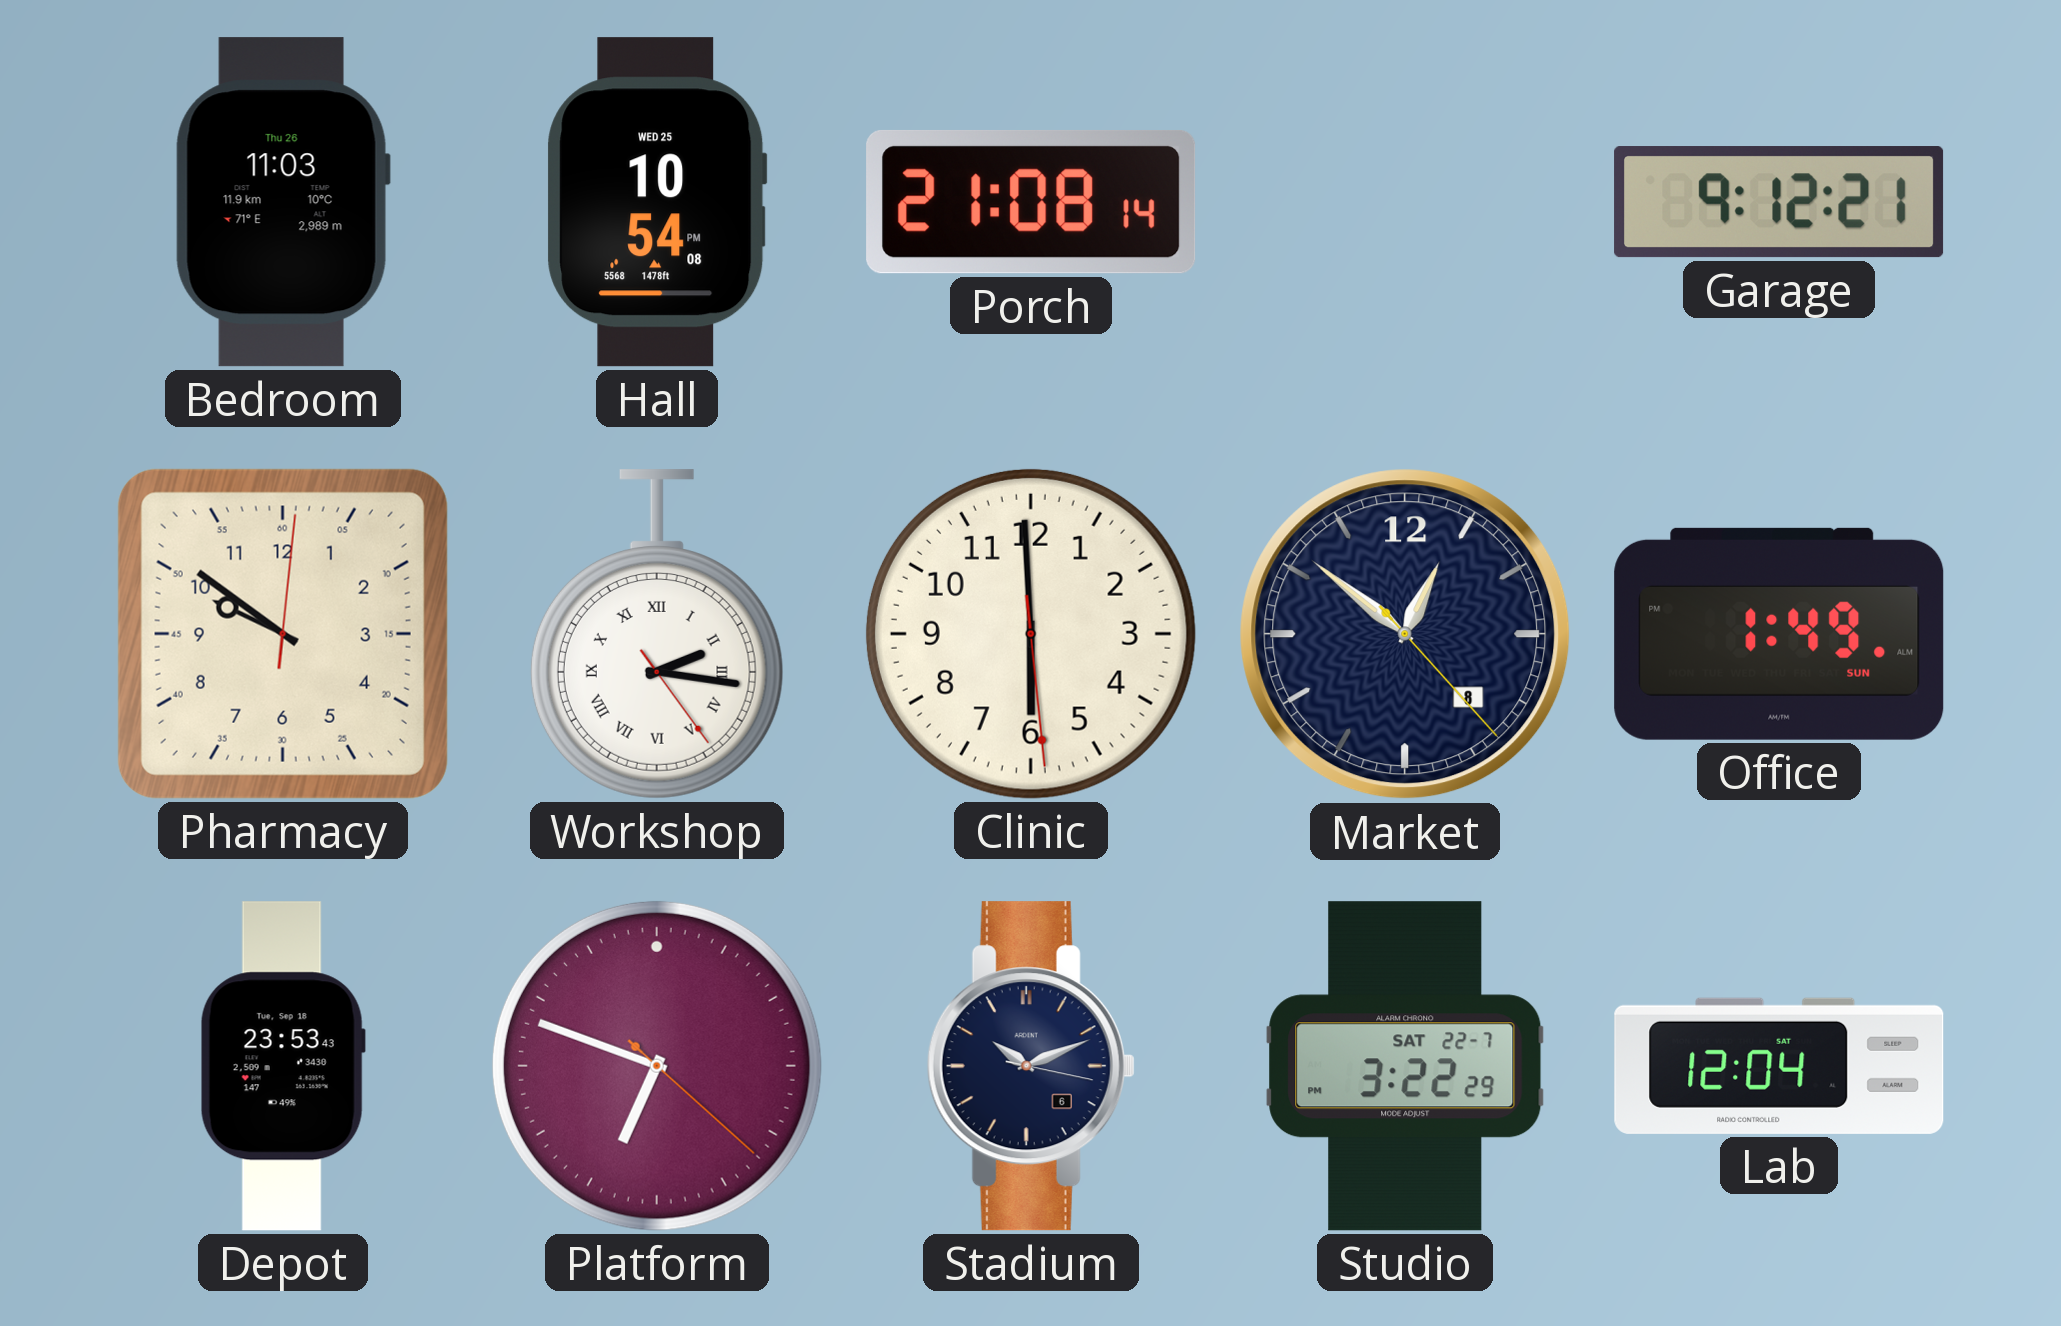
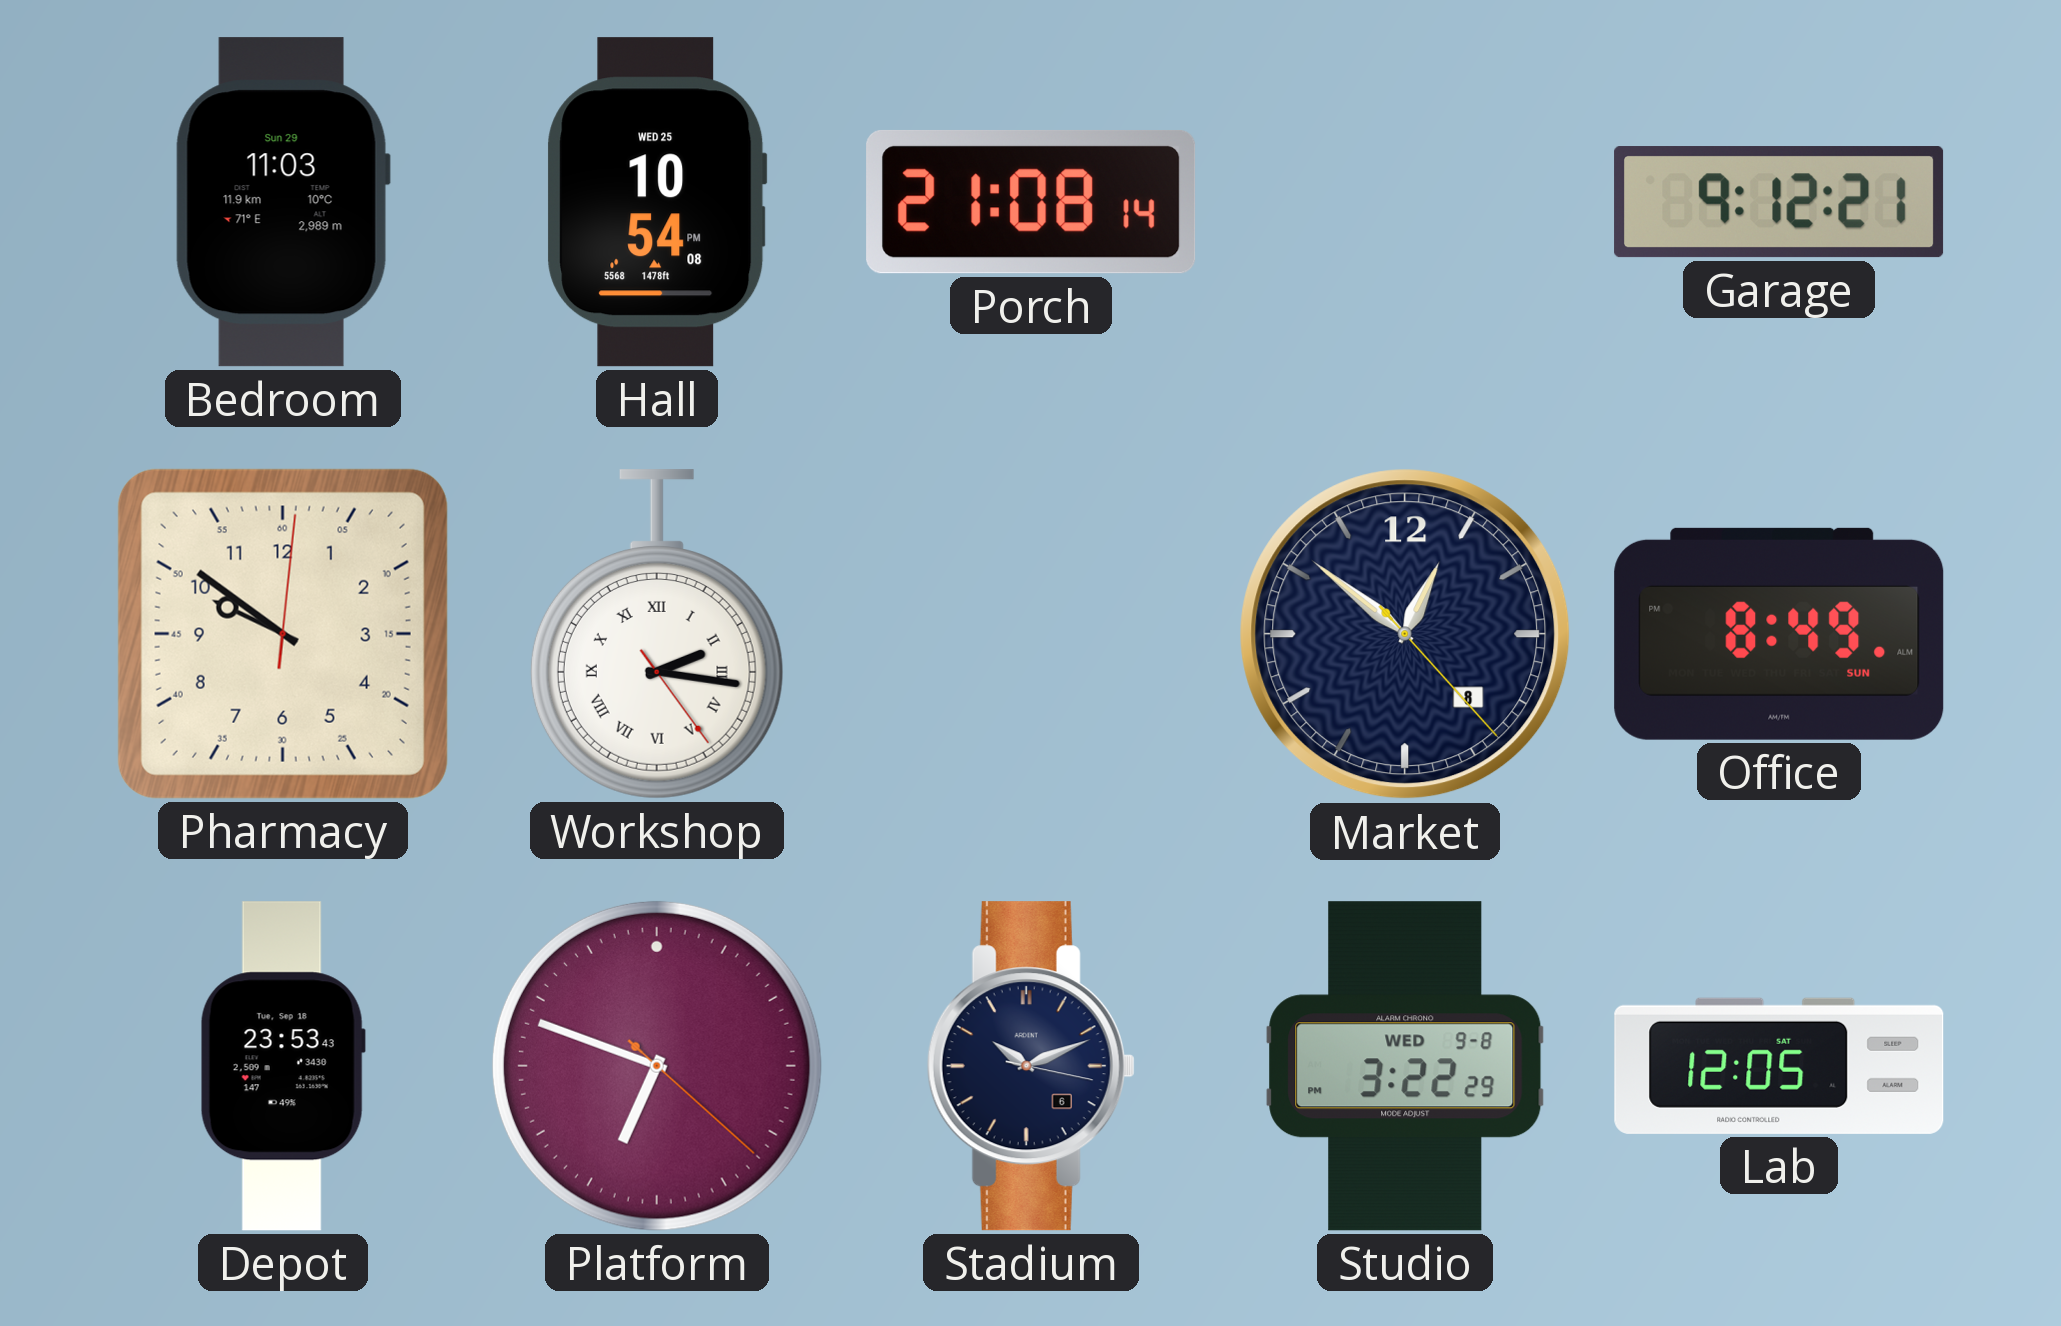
Bedroom date: Thu 26 -> Sun 29 (283, 202)
Clinic: 5:59 -> none (1031, 634)
Office: 1:49 -> 8:49 (1779, 634)
Studio date: SAT 22-7 -> WED 9-8 (1405, 1066)
Lab: 12:04 -> 12:05 (1779, 1066)
